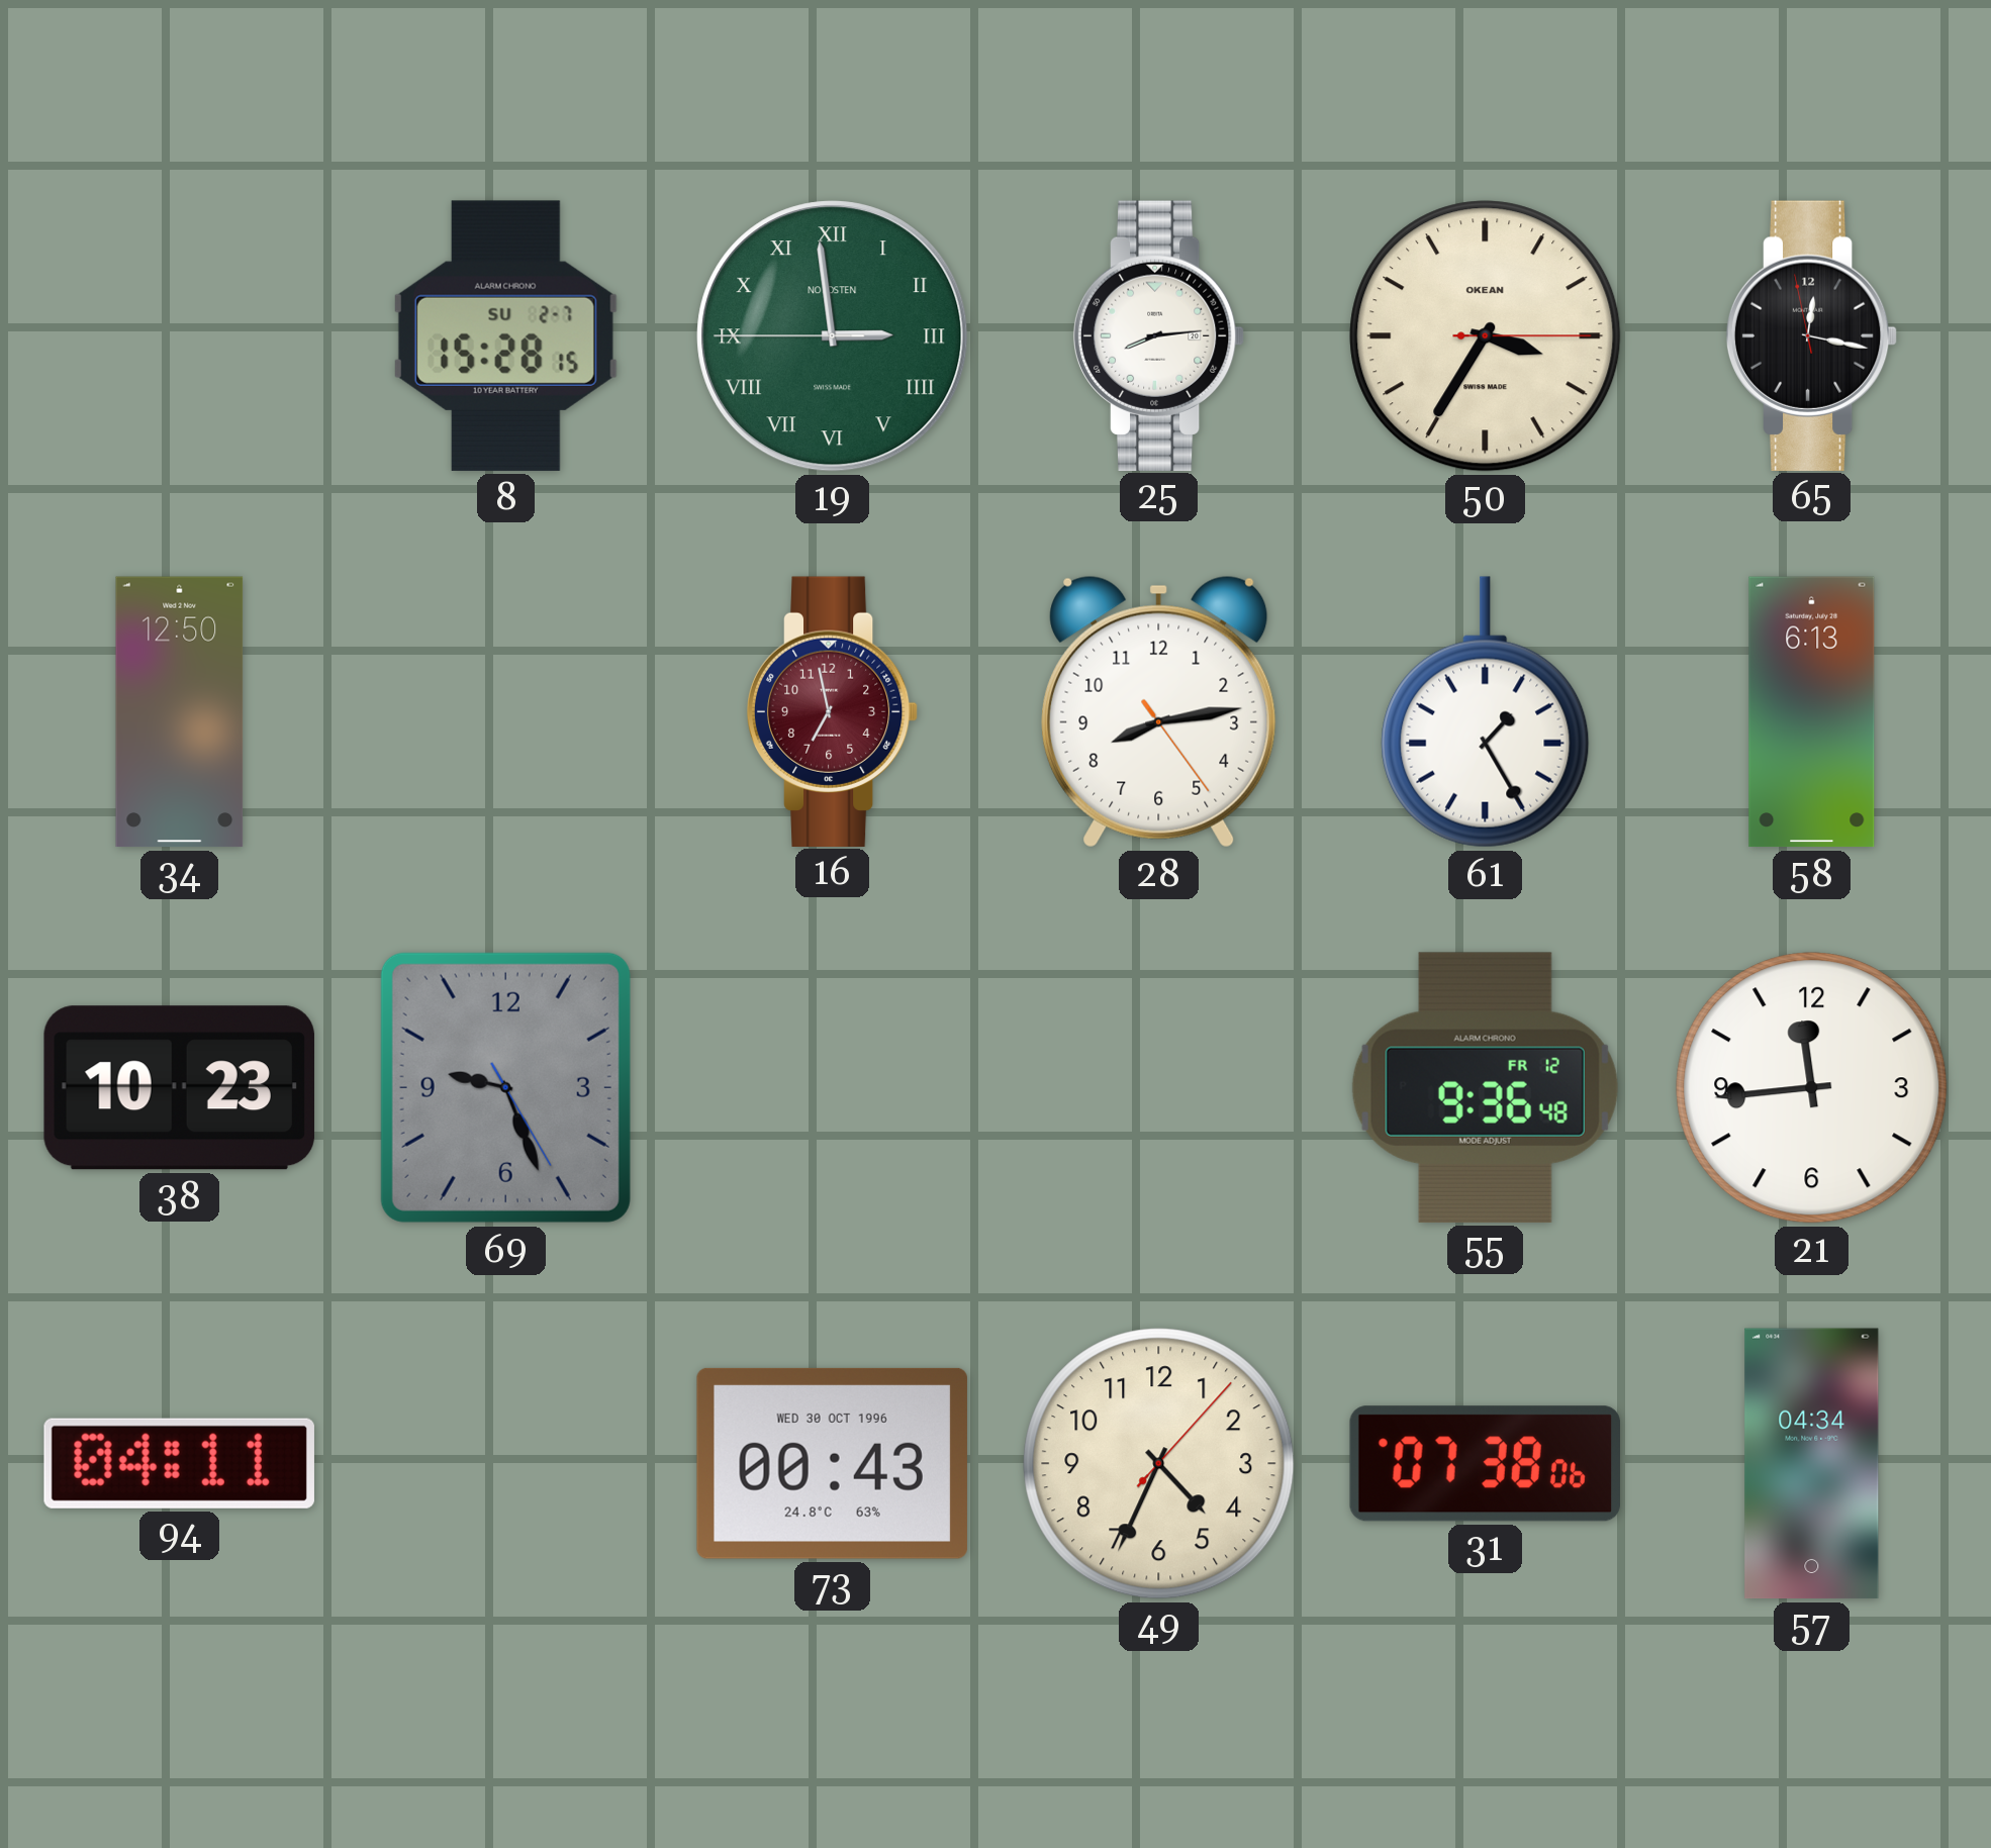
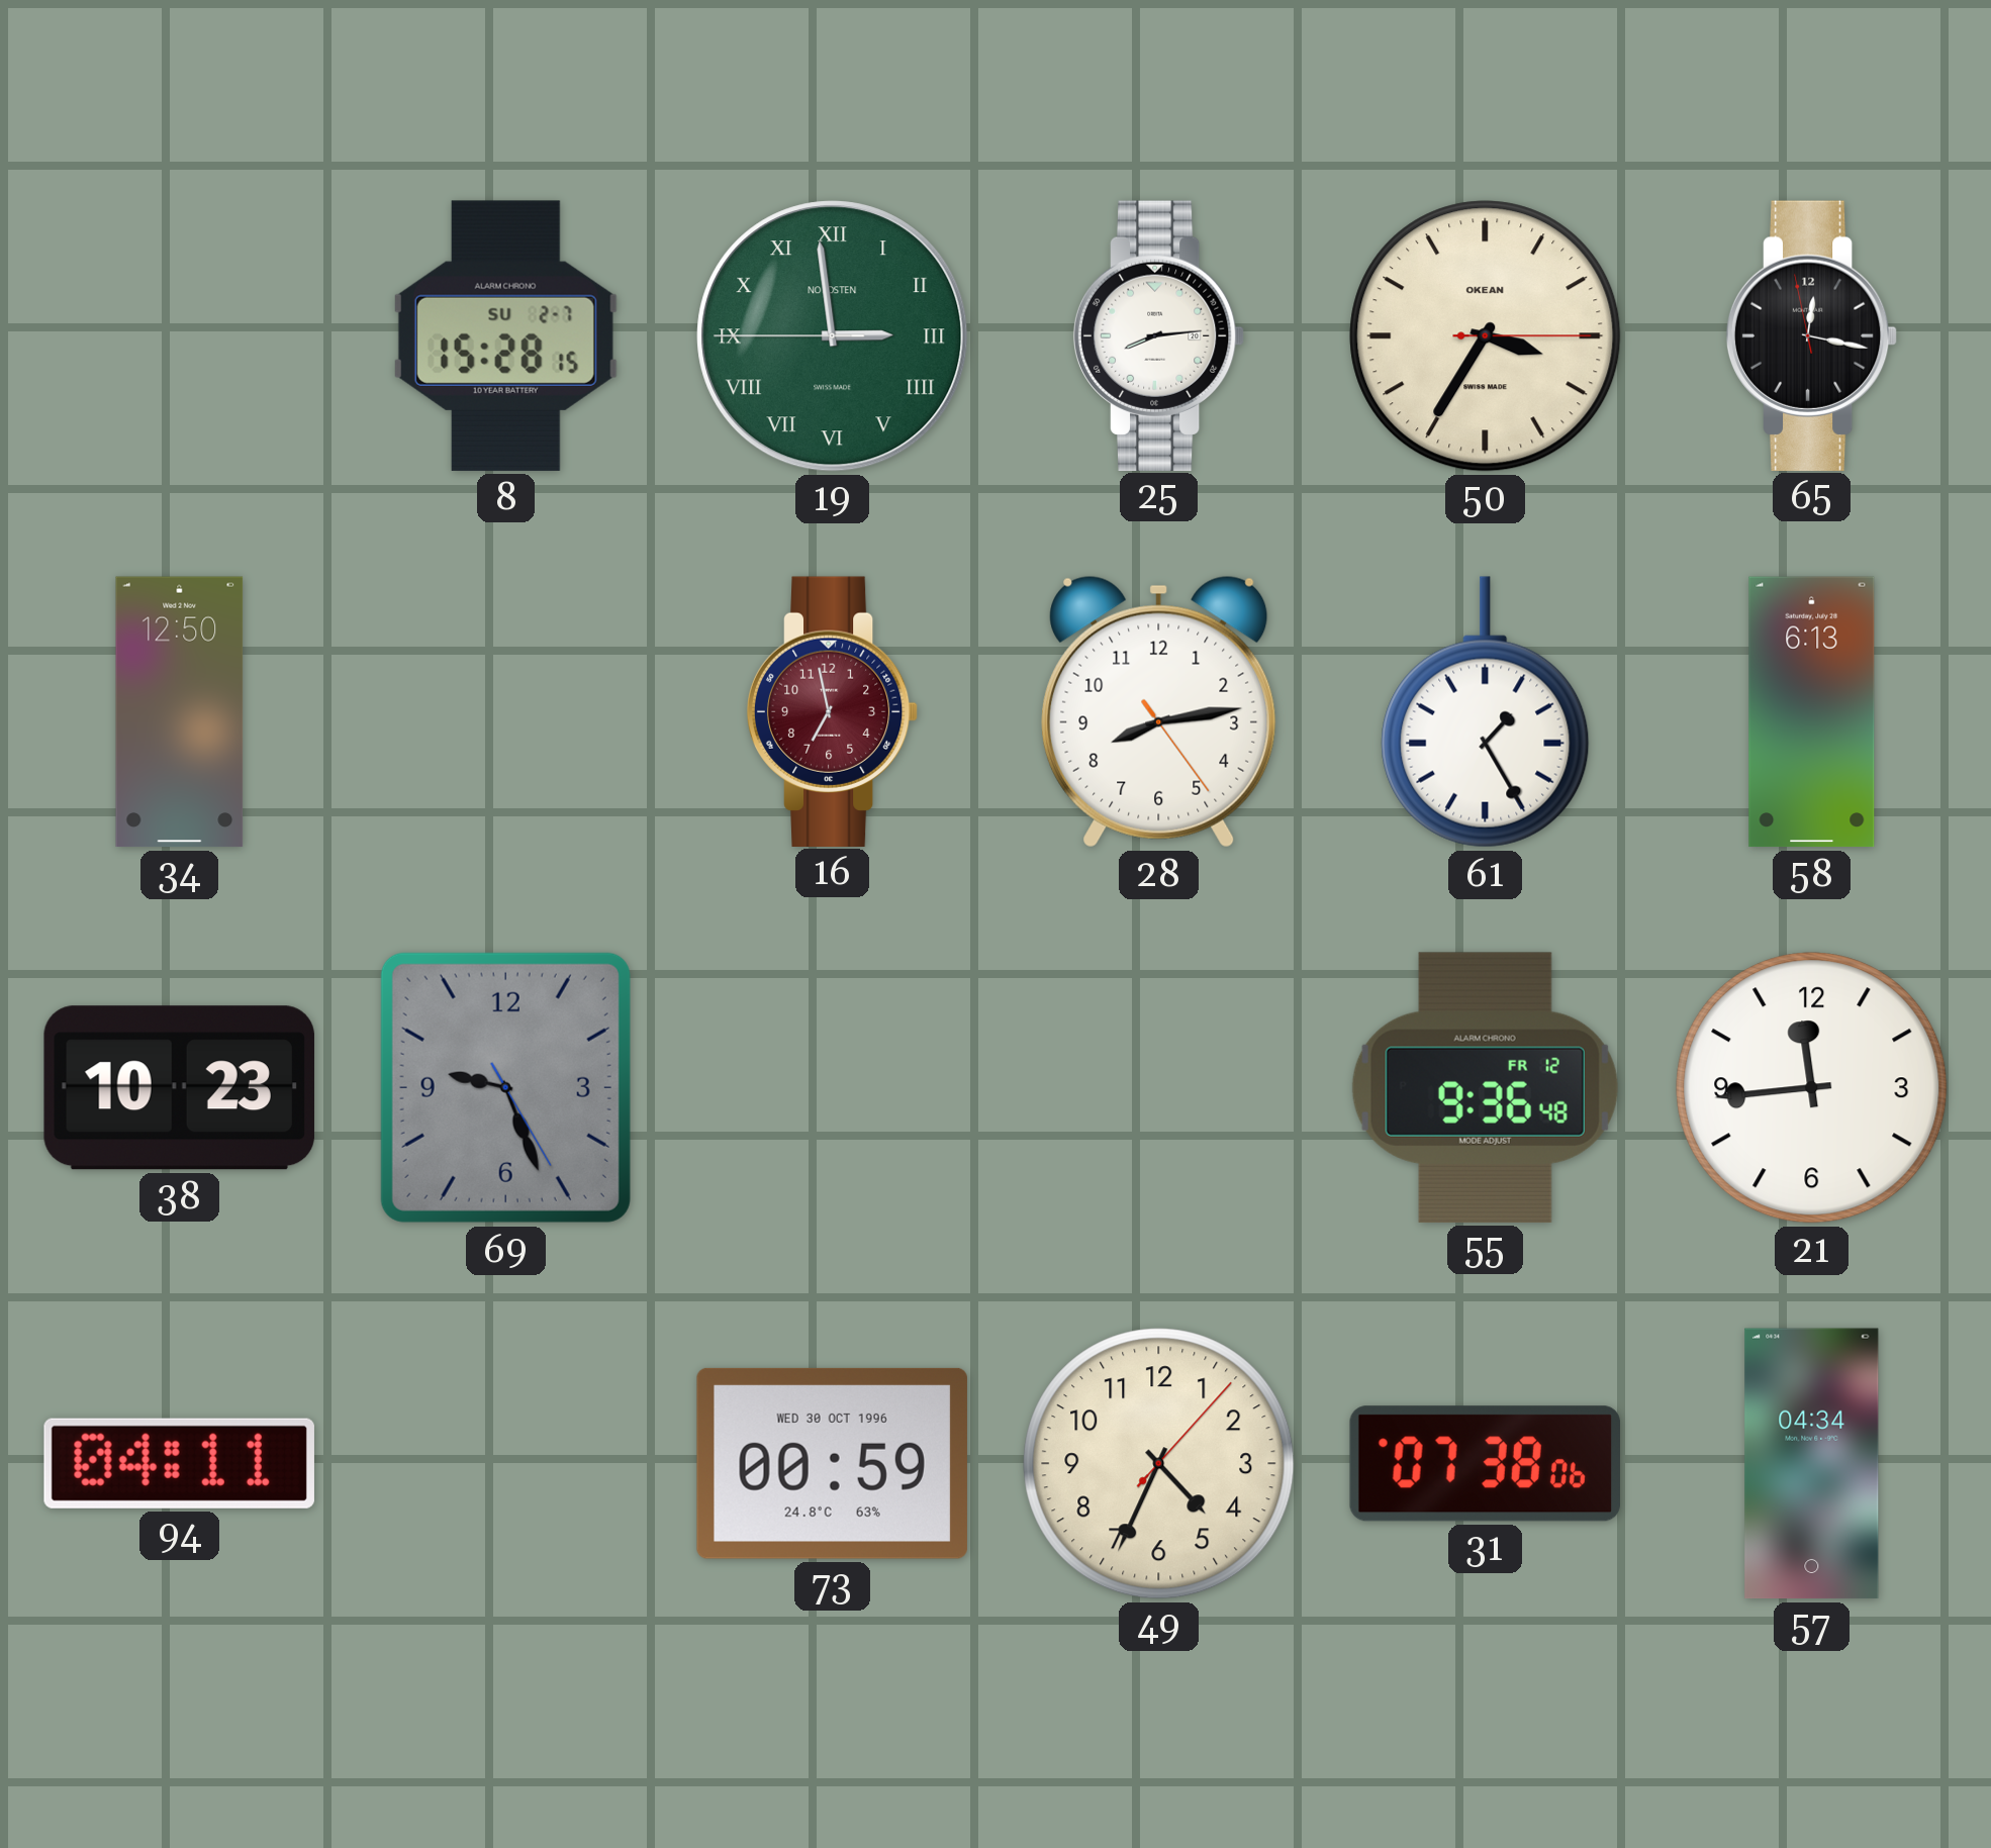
73: 00:43 -> 00:59 (832, 1463)
